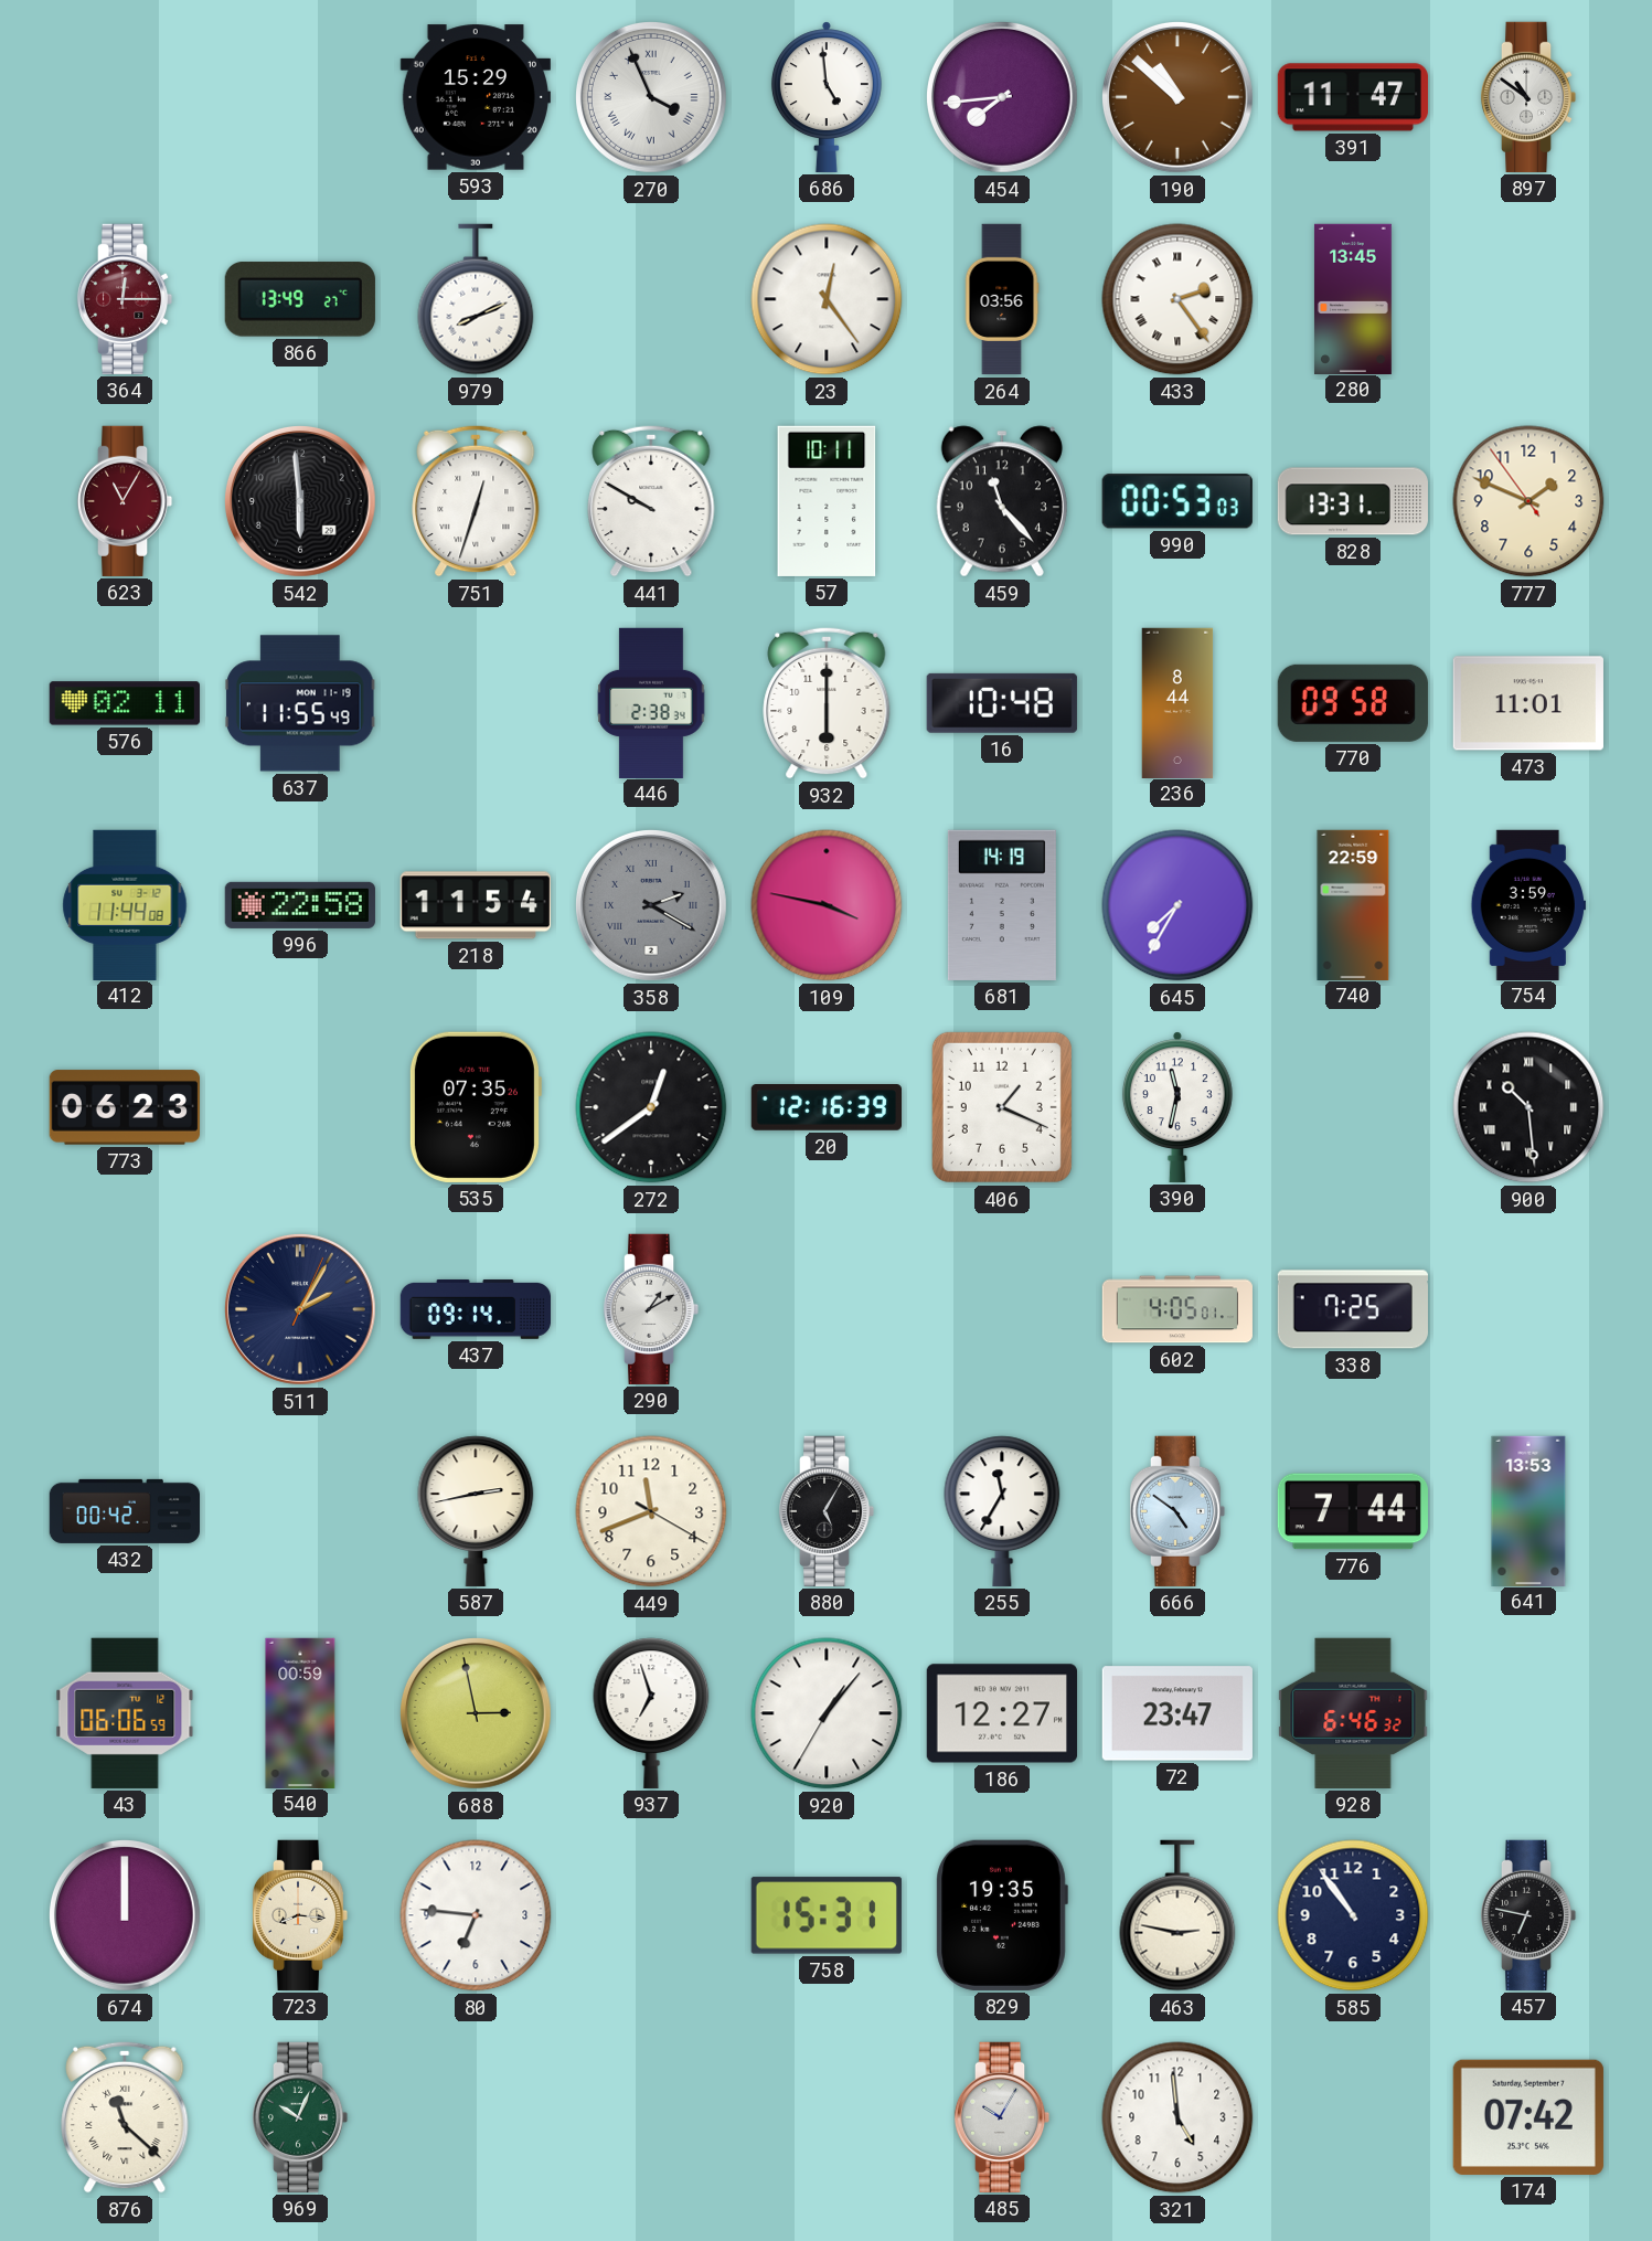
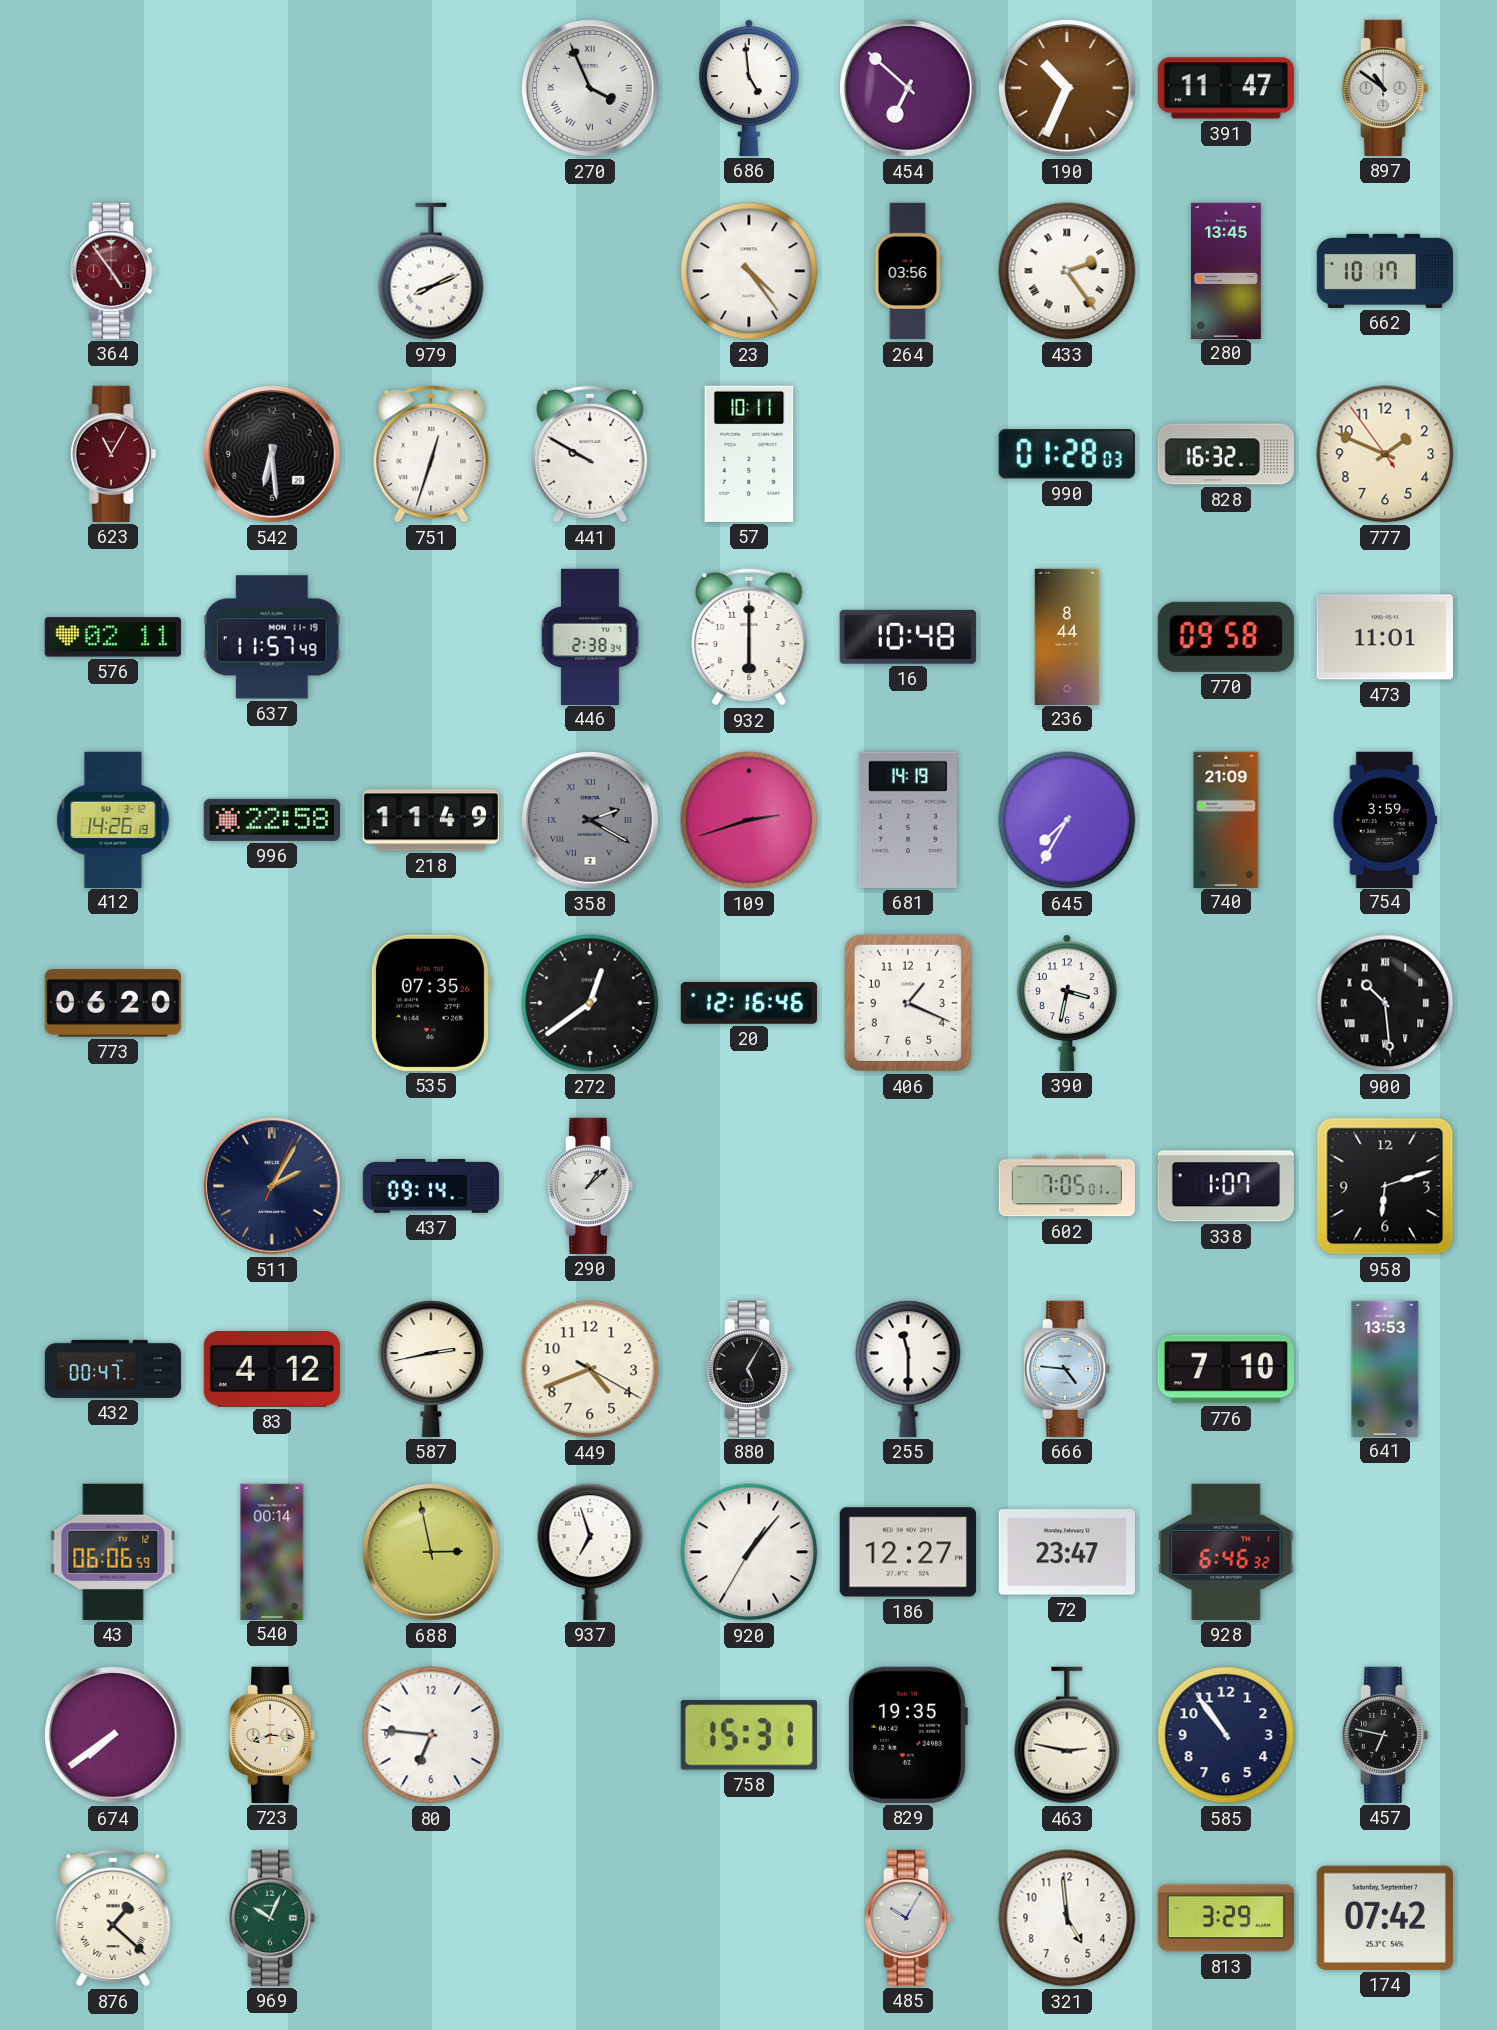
593: 15:29 -> none (476, 97)
454: 7:44 -> 6:52 (908, 88)
190: 10:52 -> 10:34 (1067, 88)
364: 12:15 -> 4:54 (113, 271)
866: 13:49 -> none (300, 299)
23: 12:24 -> 4:24 (749, 271)
662: none -> 10:17 (1384, 271)
542: 5:59 -> 6:29 (272, 454)
459: 11:23 -> none (1002, 501)
990: 00:53 -> 01:28 (1067, 454)
828: 13:31 -> 16:32 (1226, 454)
637: 11:55 -> 11:57 (272, 637)
412: 11:44 -> 14:26 (113, 819)
218: 11:54 -> 11:49 (431, 820)
109: 3:47 -> 2:42 (749, 820)
740: 22:59 -> 21:09 (1226, 819)
773: 06:23 -> 06:20 (112, 1003)
20: 12:16:39 -> 12:16:46 (748, 1003)
390: 11:32 -> 3:32 (1067, 1003)
290: 1:10 -> 1:08 (590, 1186)
602: 4:05 -> 7:05 (1066, 1186)
338: 7:25 -> 1:07 (1226, 1186)
958: none -> 6:12 (1385, 1186)
432: 00:42 -> 00:47 (112, 1369)
83: none -> 4:12 (272, 1370)
449: 11:41 -> 4:41 (590, 1369)
255: 11:35 -> 11:30 (908, 1369)
666: 4:51 -> 4:46 (1067, 1369)
776: 7:44 -> 7:10 (1226, 1369)
540: 00:59 -> 00:14 (272, 1551)
674: 12:00 -> 7:39 (113, 1735)
876: 11:22 -> 1:22 (113, 1918)
813: none -> 3:29 (1225, 1918)
